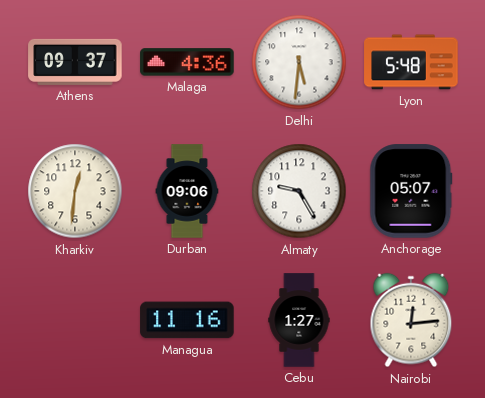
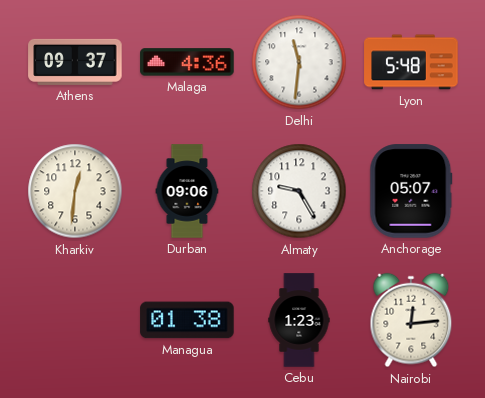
Delhi: 5:31 -> 11:31 (299, 62)
Managua: 11:16 -> 01:38 (187, 320)
Cebu: 1:27 -> 1:23 (299, 320)
